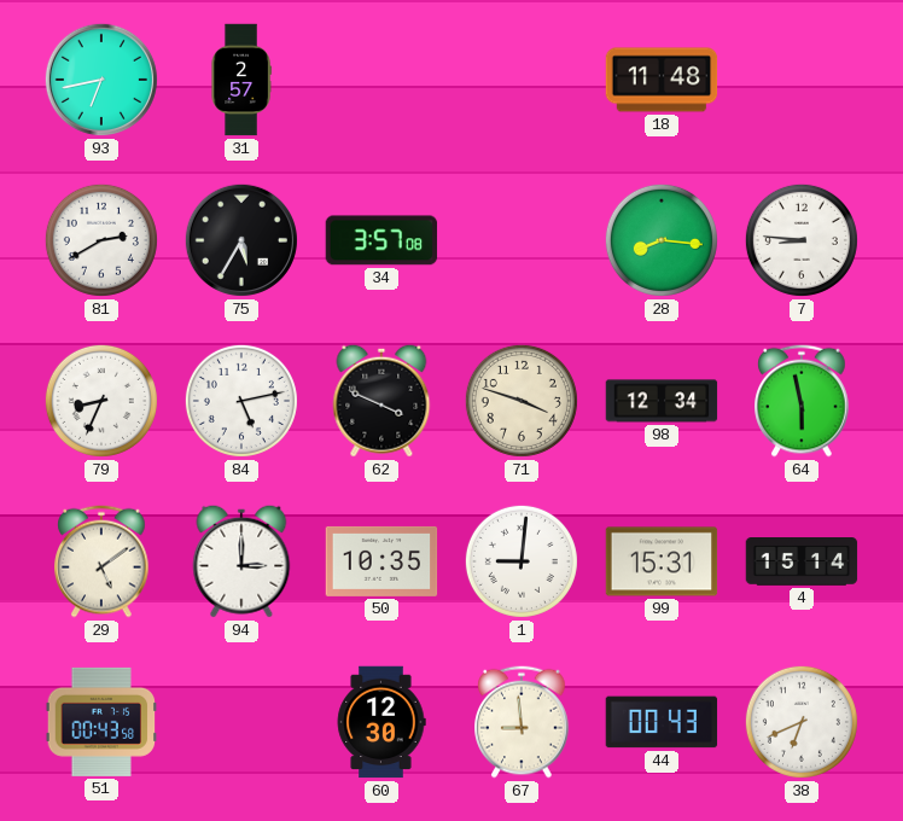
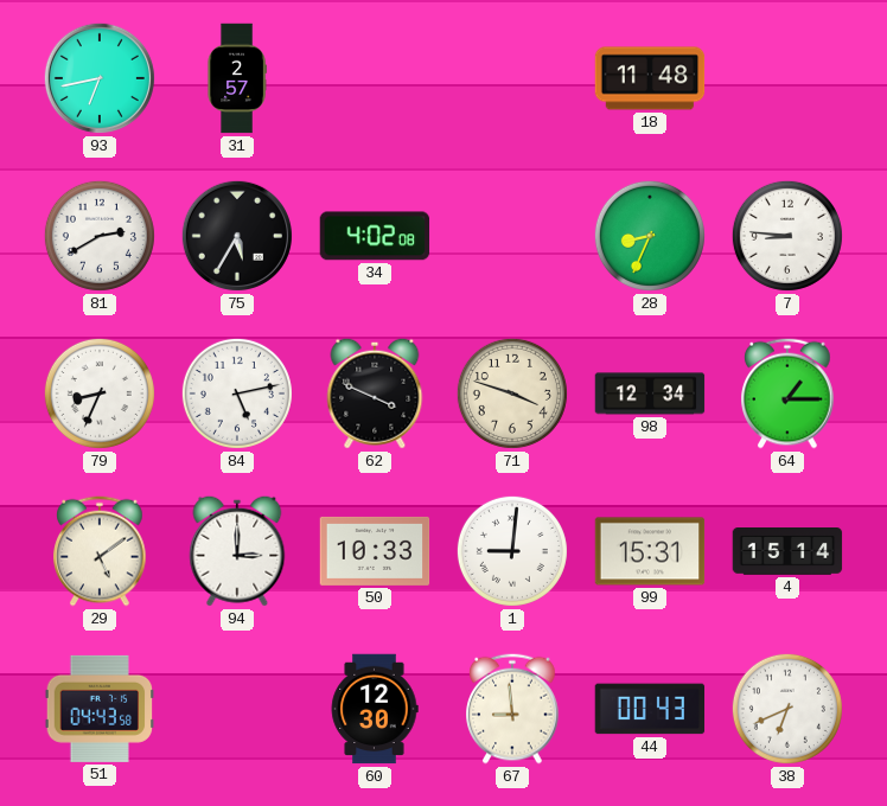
34: 3:57 -> 4:02 (375, 236)
28: 8:16 -> 8:34 (650, 236)
64: 5:58 -> 1:15 (787, 394)
50: 10:35 -> 10:33 (375, 551)
51: 00:43 -> 04:43 (100, 709)
